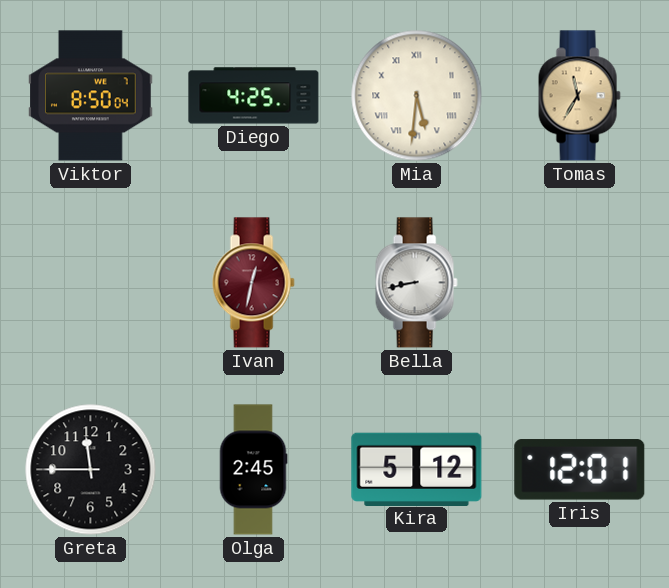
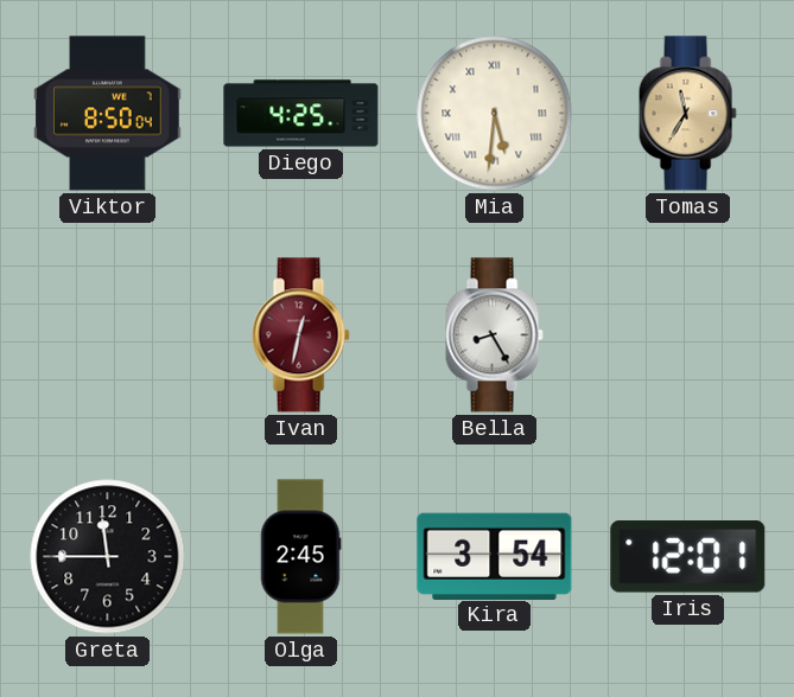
Bella: 8:43 -> 8:25 (494, 335)
Kira: 5:12 -> 3:54 (495, 556)
